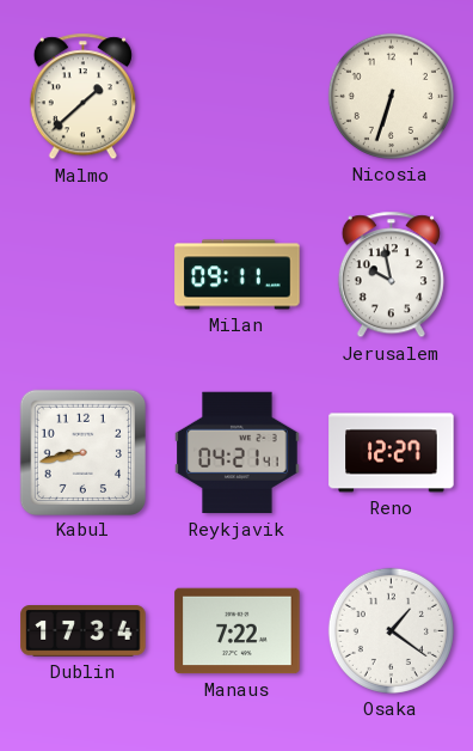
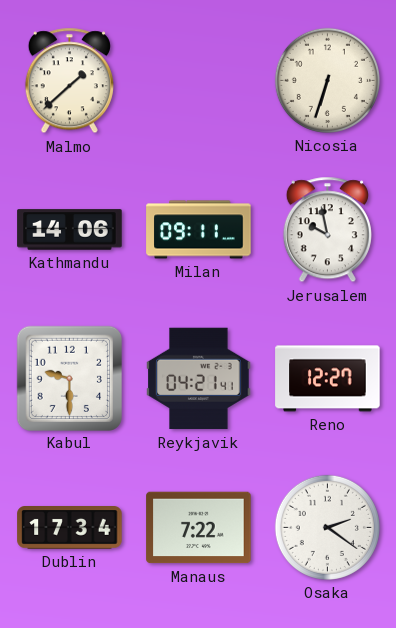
Kathmandu: none -> 14:06 (70, 230)
Kabul: 8:43 -> 9:30 (69, 378)
Osaka: 1:21 -> 2:21 (327, 527)
